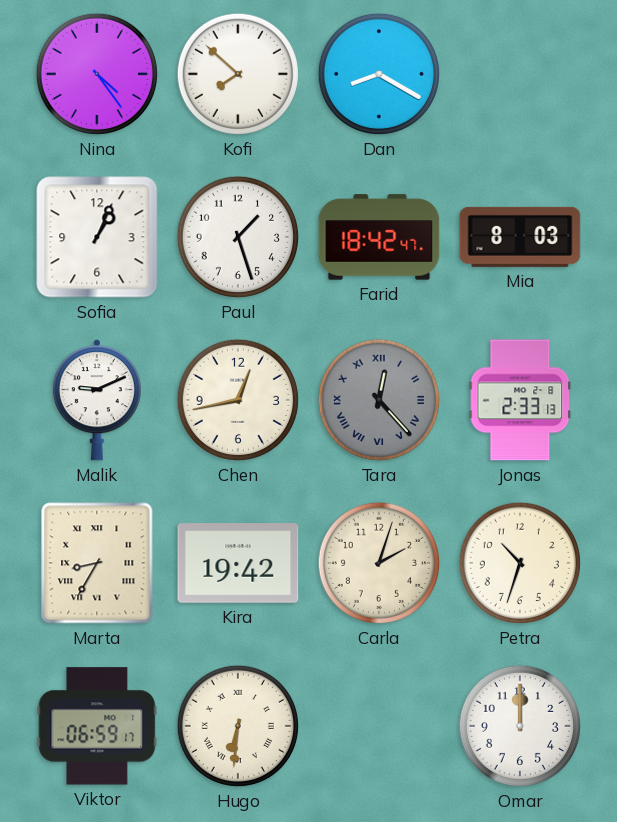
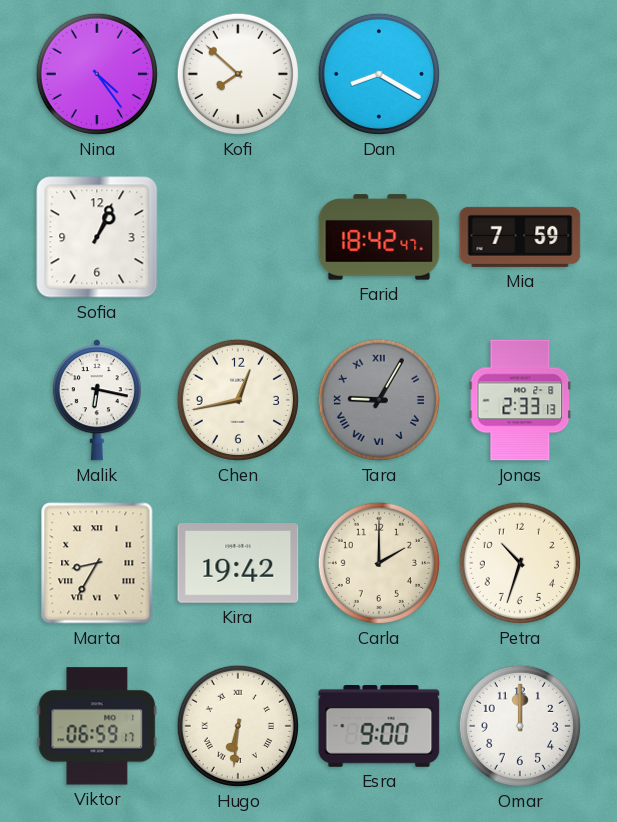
Paul: 1:27 -> none (238, 237)
Mia: 8:03 -> 7:59 (520, 237)
Malik: 9:11 -> 6:17 (97, 400)
Tara: 12:23 -> 9:05 (379, 400)
Carla: 2:03 -> 2:00 (379, 563)
Esra: none -> 9:00 (379, 727)
